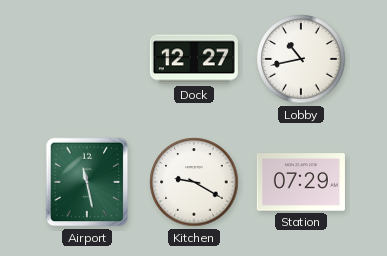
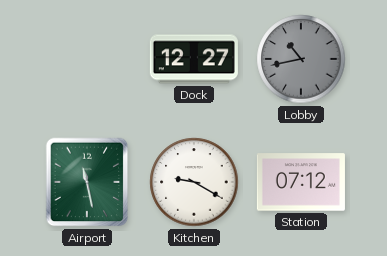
Lobby dial: white -> grey (301, 59)
Station: 07:29 -> 07:12 (301, 182)
